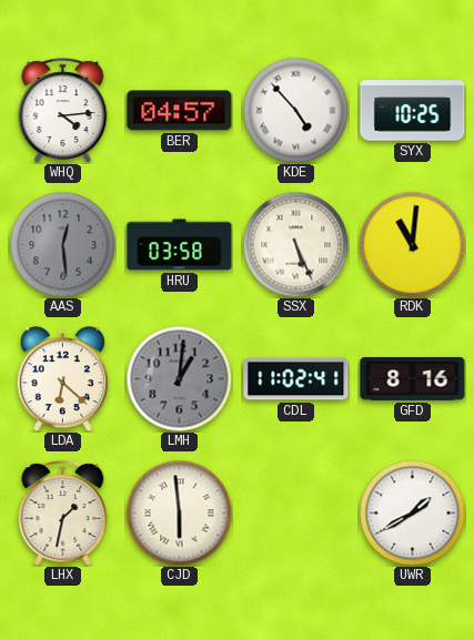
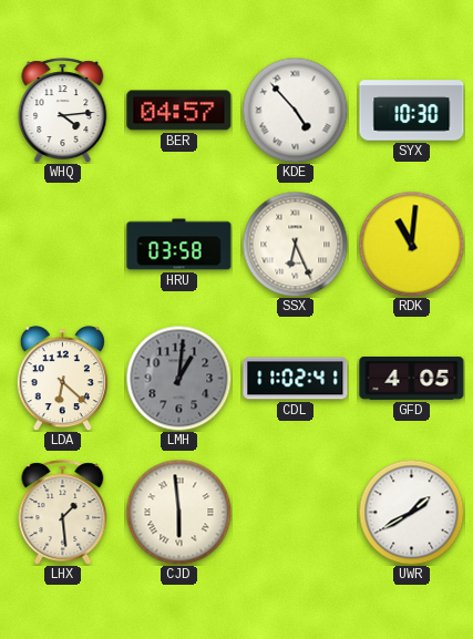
SYX: 10:25 -> 10:30 (412, 111)
AAS: 12:29 -> none (62, 244)
SSX: 5:26 -> 6:26 (295, 244)
GFD: 8:16 -> 4:05 (412, 378)
LHX: 1:32 -> 1:29 (63, 513)
